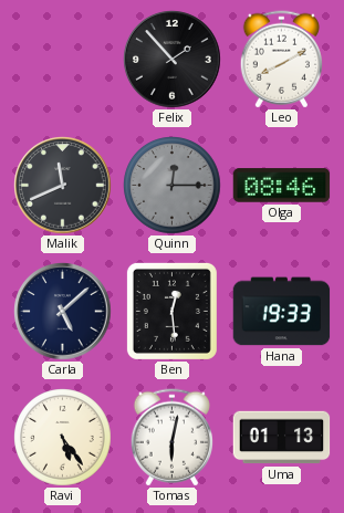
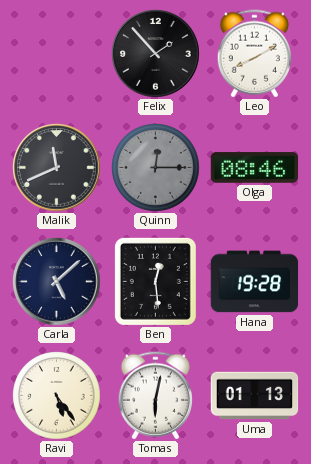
Hana: 19:33 -> 19:28 (255, 282)
